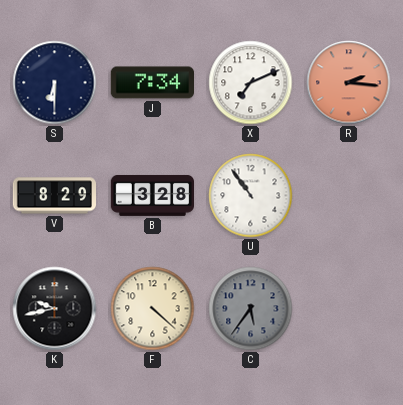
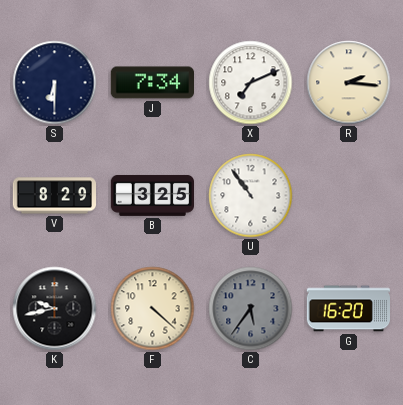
R dial: salmon -> cream (349, 83)
B: 3:28 -> 3:25 (152, 195)
G: none -> 16:20 (348, 309)
